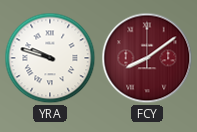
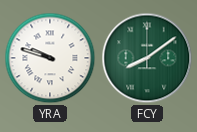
FCY dial: burgundy -> green (147, 58)
